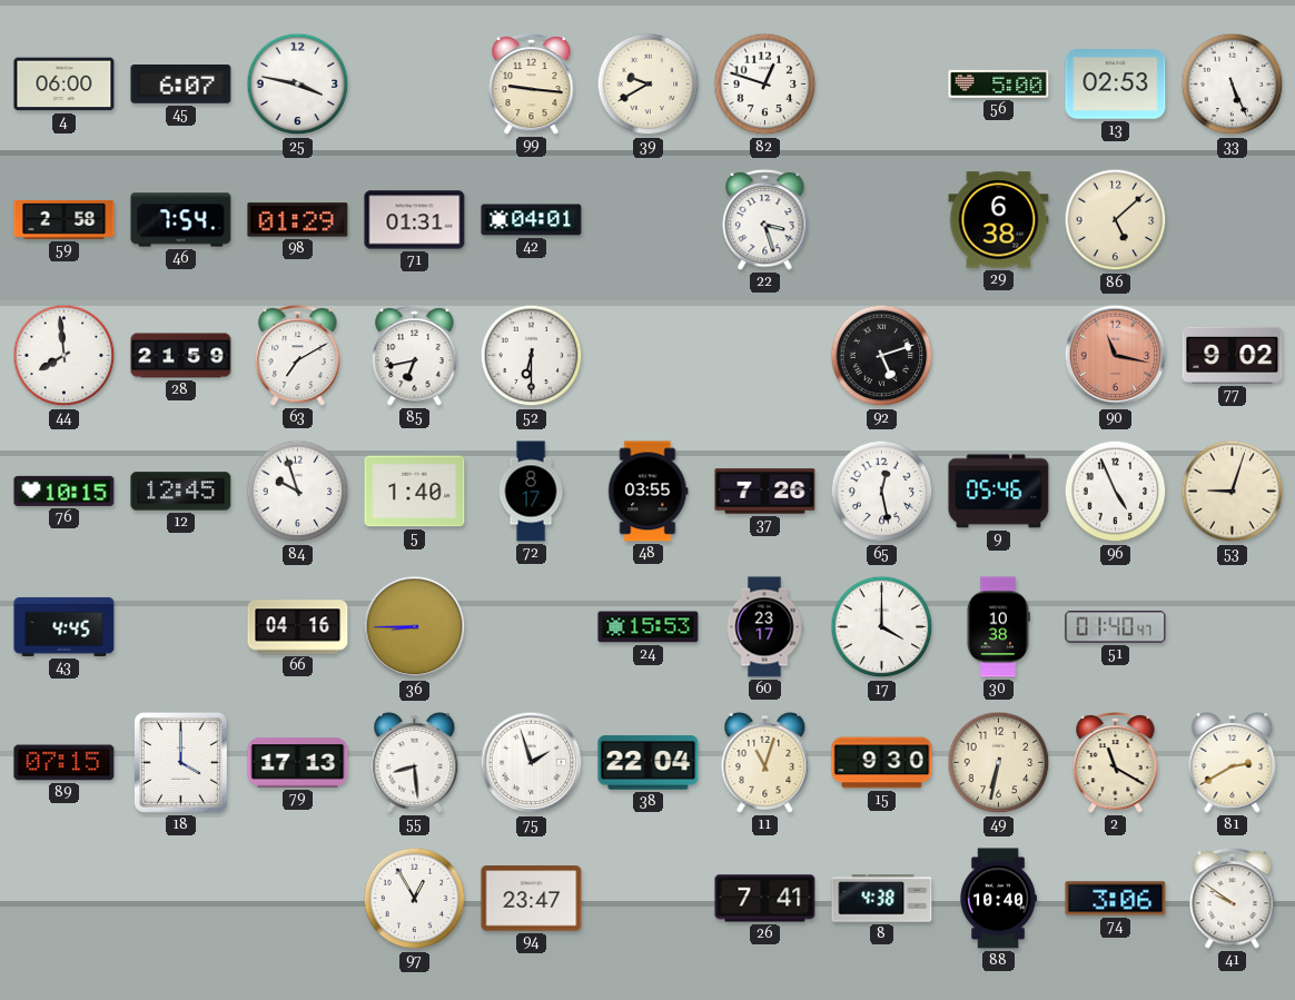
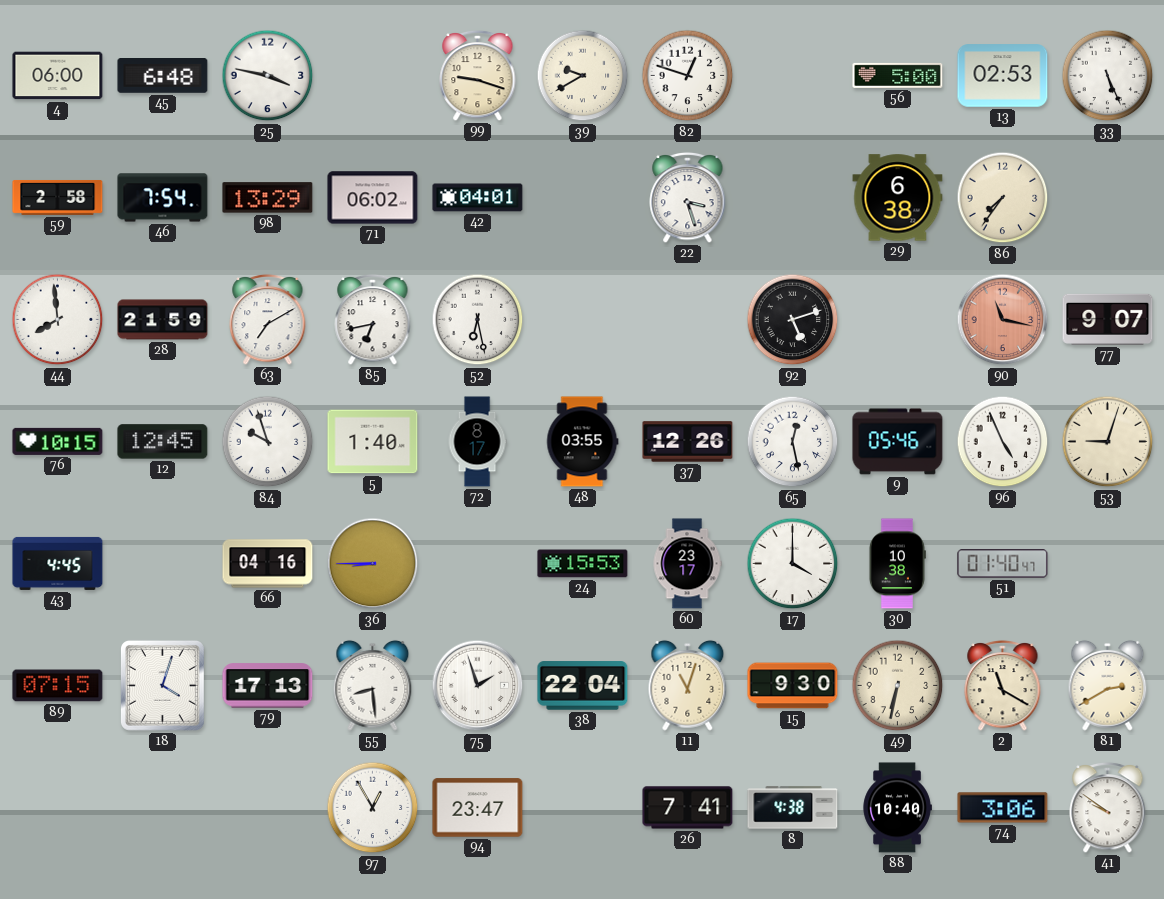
45: 6:07 -> 6:48 (163, 76)
99: 9:16 -> 9:18 (478, 75)
98: 01:29 -> 13:29 (268, 198)
71: 01:31 -> 06:02 (373, 198)
86: 5:08 -> 7:36 (1003, 198)
52: 6:30 -> 6:28 (478, 320)
77: 9:02 -> 9:07 (1108, 319)
37: 7:26 -> 12:26 (688, 442)
18: 4:00 -> 4:03 (162, 685)
